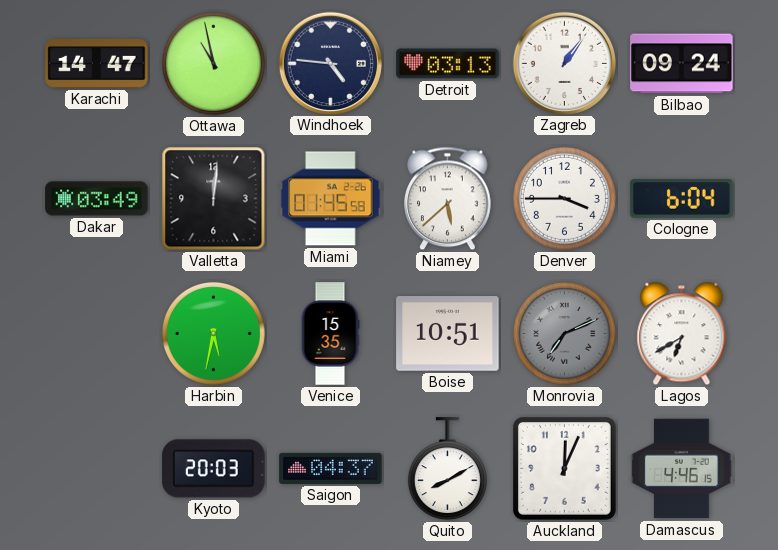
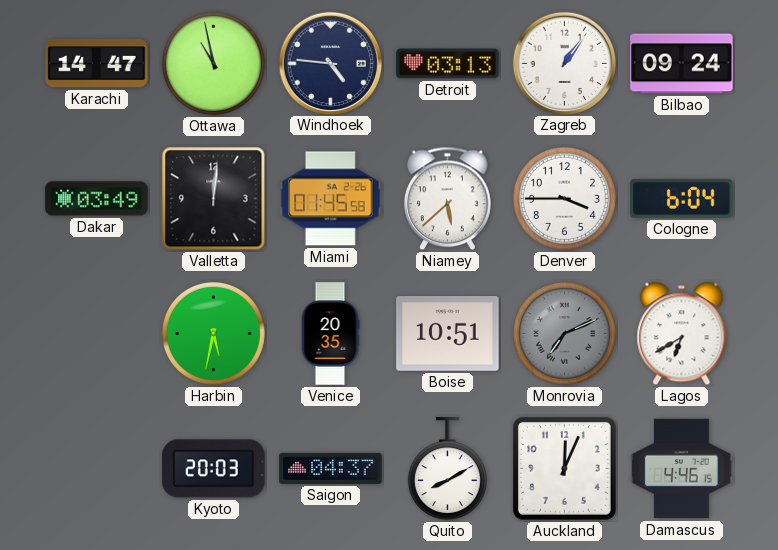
Venice: 15:35 -> 20:35 (330, 334)
